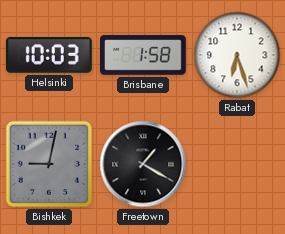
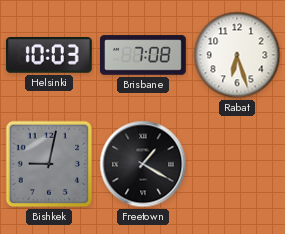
Brisbane: 1:58 -> 7:08 (144, 55)
